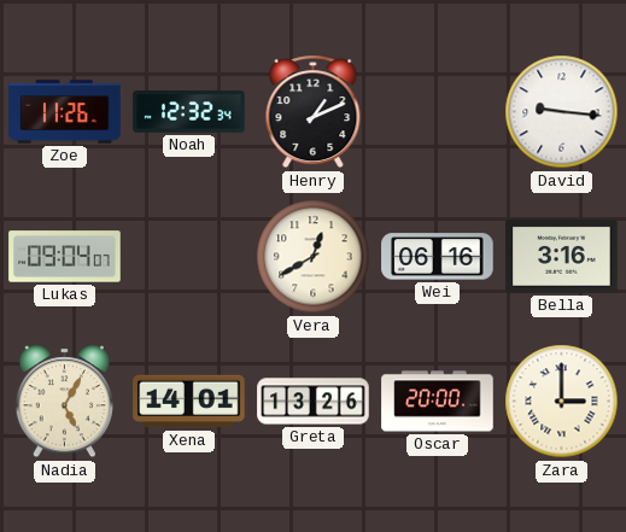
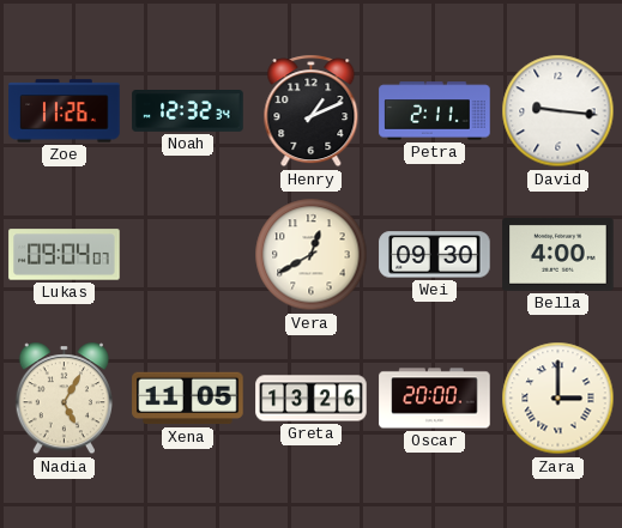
Petra: none -> 2:11 (435, 111)
Wei: 06:16 -> 09:30 (435, 255)
Bella: 3:16 -> 4:00 (558, 255)
Xena: 14:01 -> 11:05 (188, 399)
